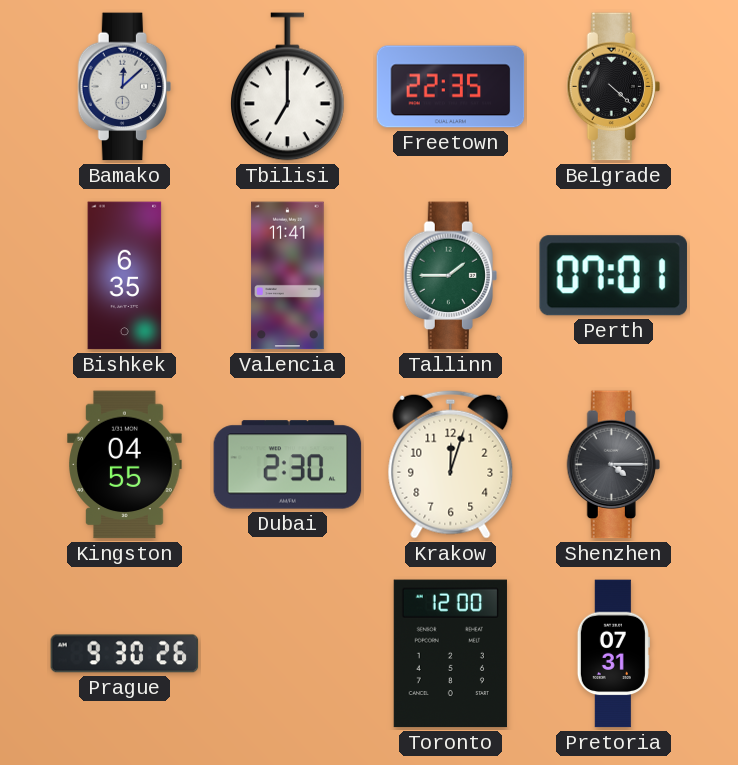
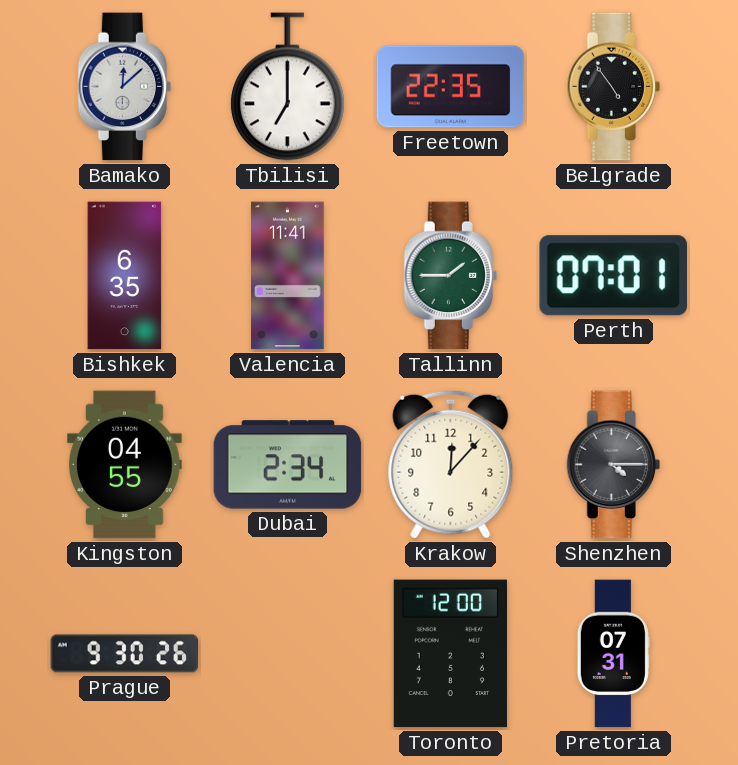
Belgrade: 4:22 -> 4:54 (613, 87)
Dubai: 2:30 -> 2:34 (288, 465)
Krakow: 12:03 -> 12:07 (451, 464)
